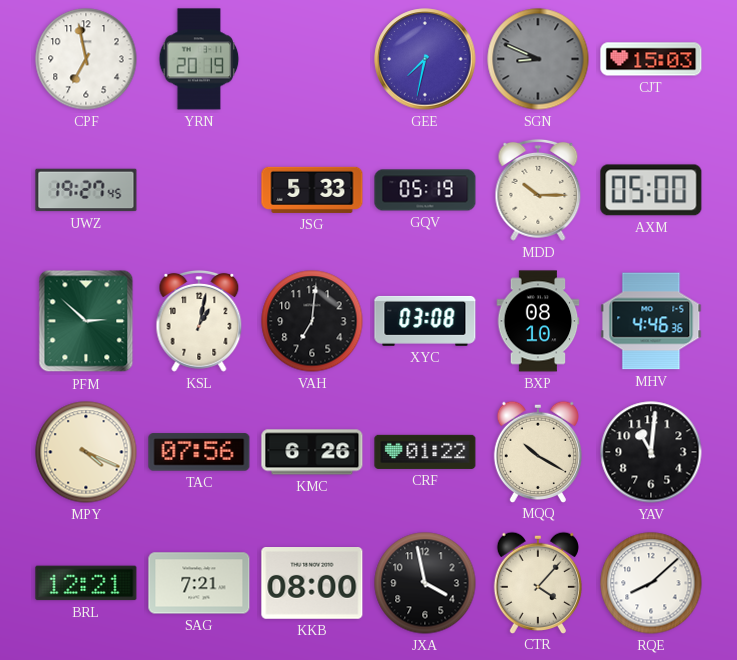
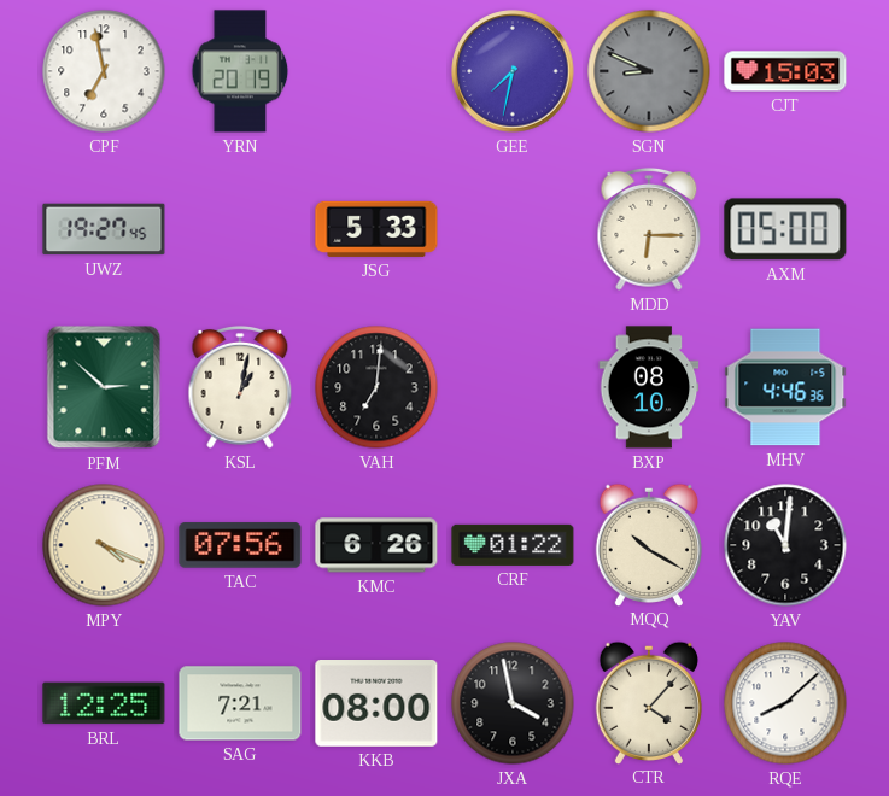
GQV: 05:19 -> none (425, 190)
MDD: 10:15 -> 6:15 (649, 229)
XYC: 03:08 -> none (425, 321)
BRL: 12:21 -> 12:25 (104, 703)
